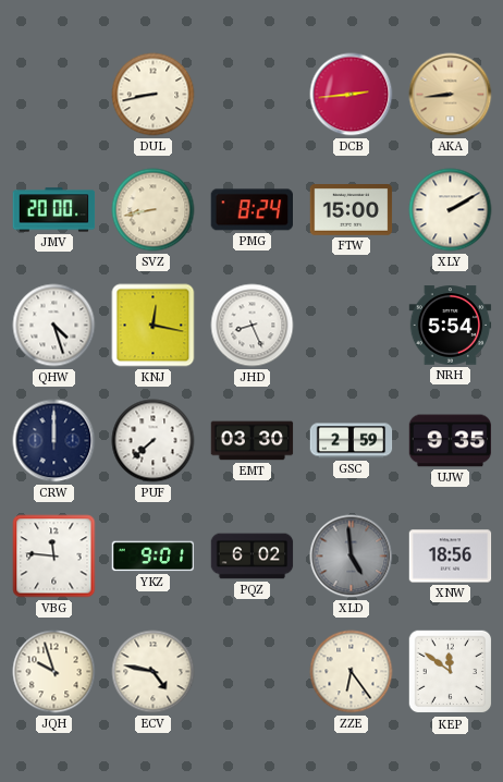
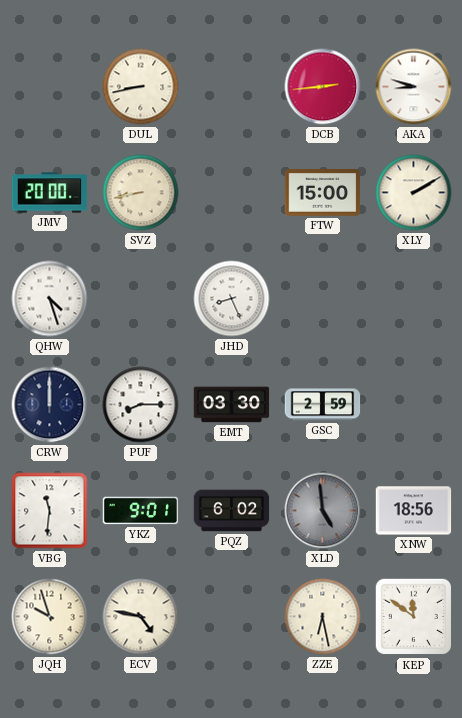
AKA: 8:44 -> 8:48 (414, 87)
AKA dial: champagne -> white (414, 87)
PMG: 8:24 -> none (251, 210)
KNJ: 12:17 -> none (154, 326)
NRH: 5:54 -> none (451, 326)
PUF: 7:38 -> 8:15 (141, 405)
UJW: 9:35 -> none (451, 441)
VBG: 11:46 -> 11:31 (50, 511)
ZZE: 6:24 -> 6:28 (323, 617)
